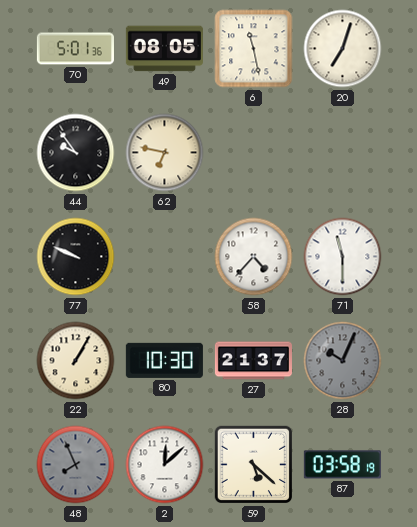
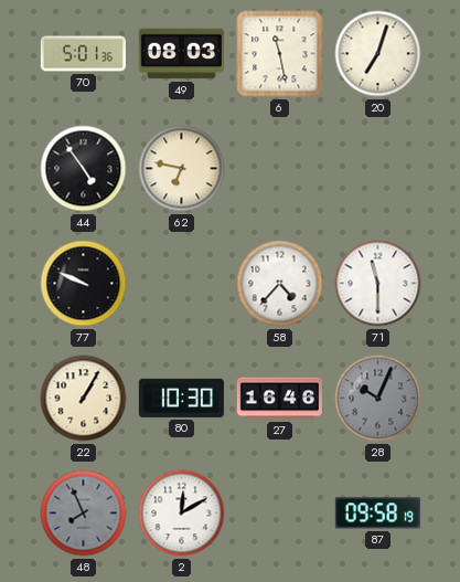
49: 08:05 -> 08:03 (181, 54)
44: 9:54 -> 4:54 (84, 169)
27: 21:37 -> 16:46 (279, 399)
2: 12:08 -> 12:10 (182, 514)
59: 5:22 -> none (254, 465)
87: 03:58 -> 09:58 (377, 514)
